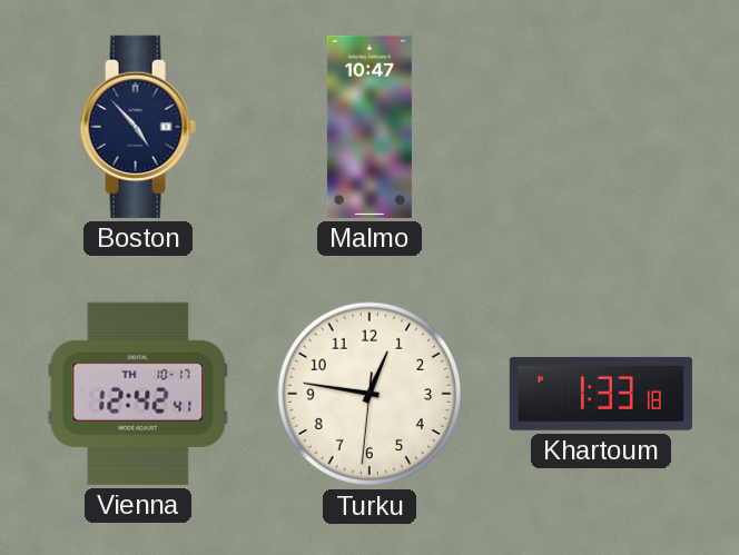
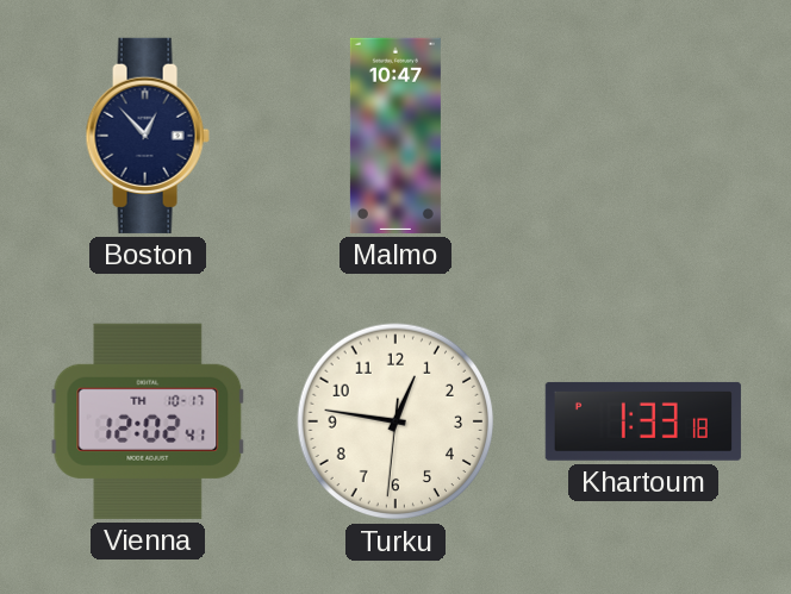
Boston: 4:53 -> 12:53 (148, 136)
Vienna: 12:42 -> 12:02 (148, 421)
